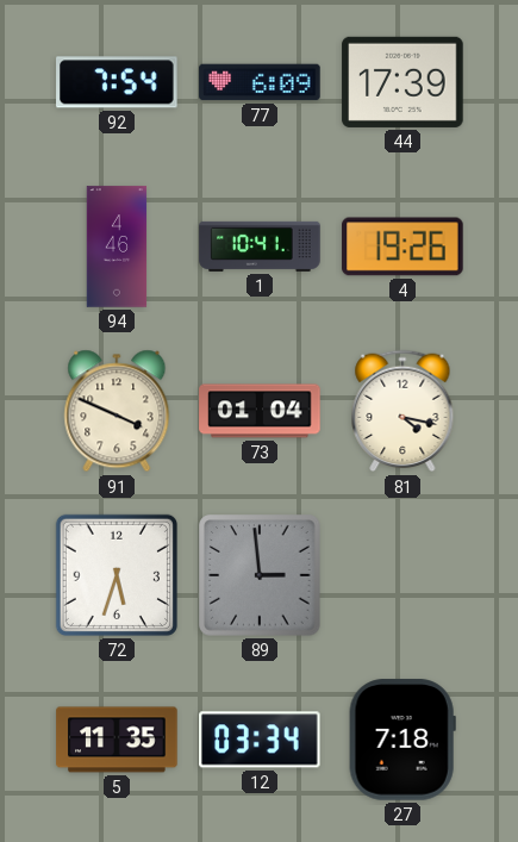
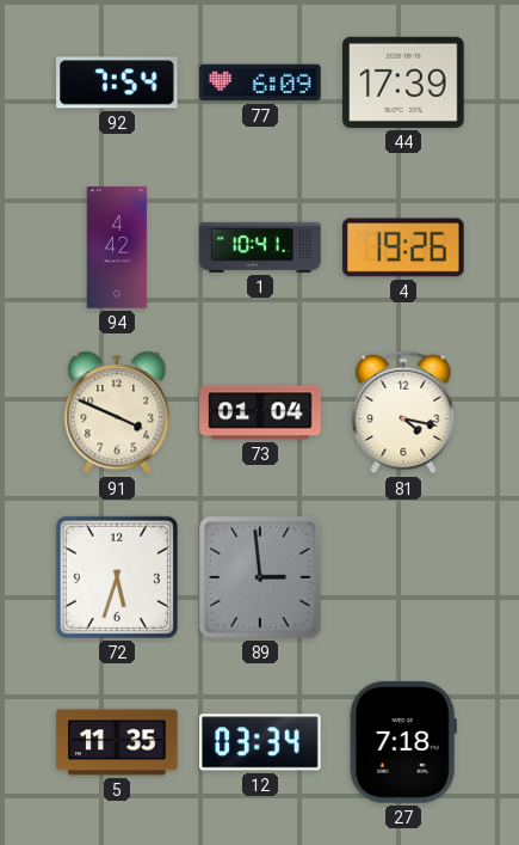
94: 4:46 -> 4:42 (117, 247)
